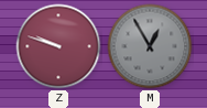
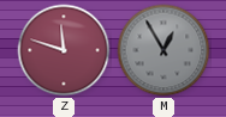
Z: 9:48 -> 11:48 (64, 50)
